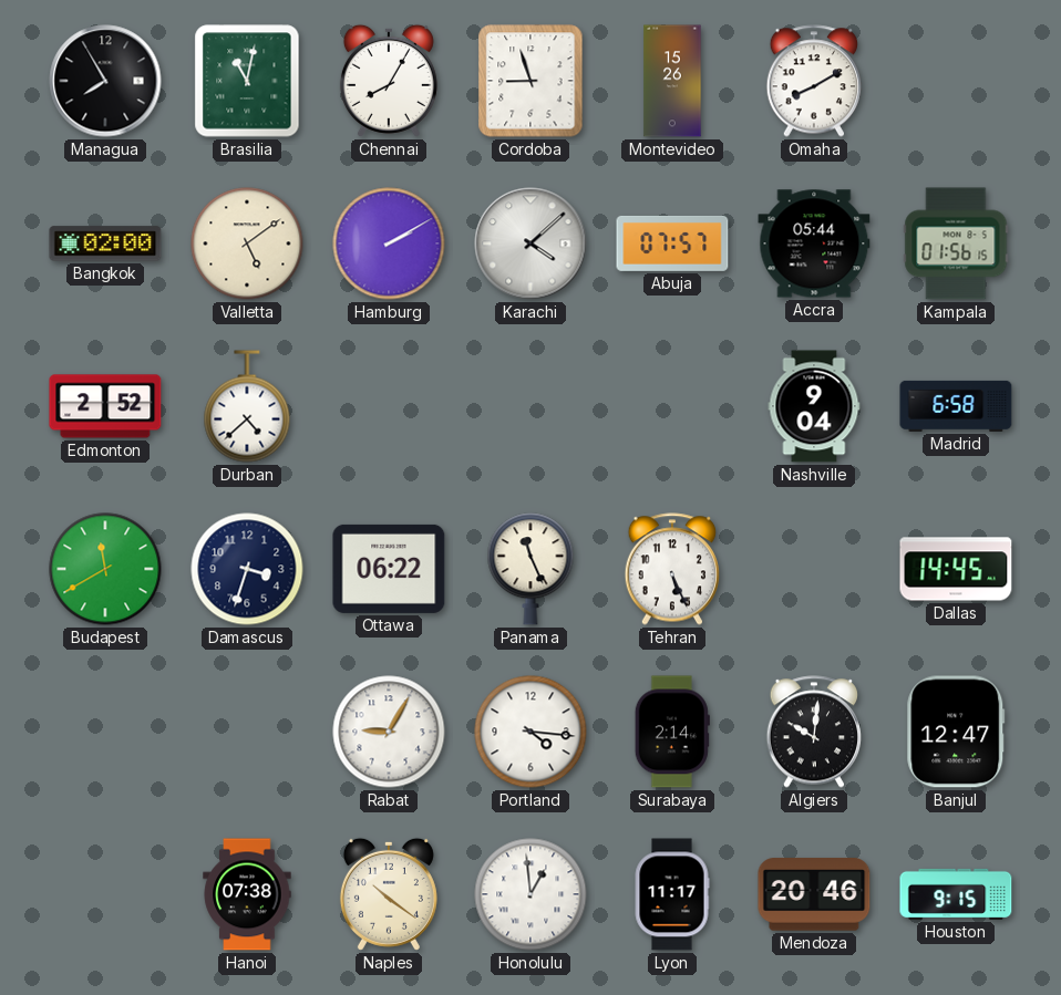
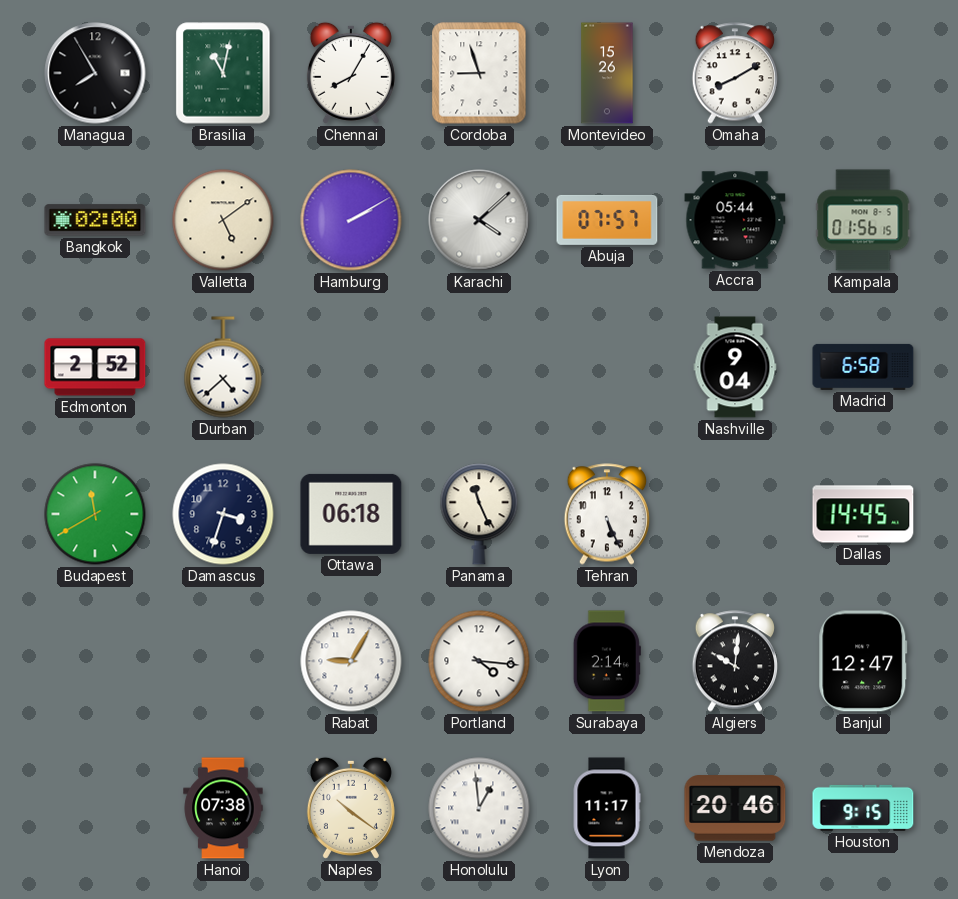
Ottawa: 06:22 -> 06:18 (351, 514)
